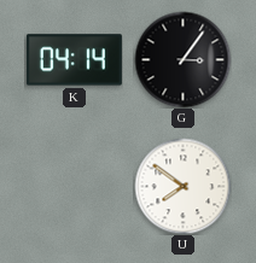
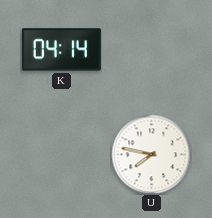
G: 3:06 -> none (182, 59)
U: 7:51 -> 7:47 (151, 154)
